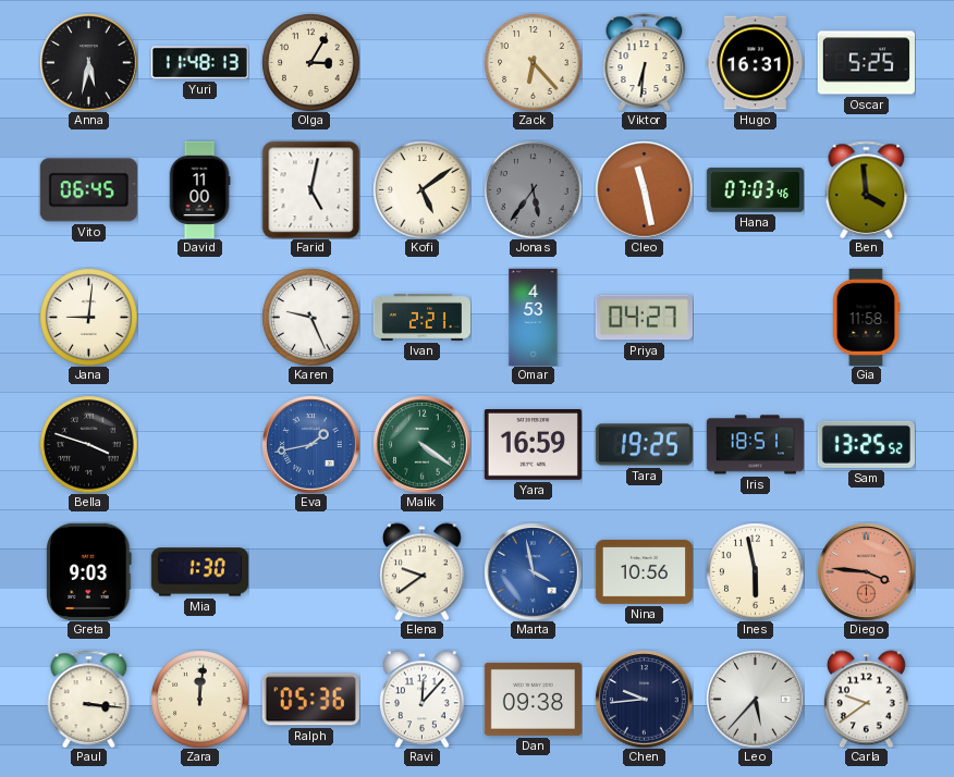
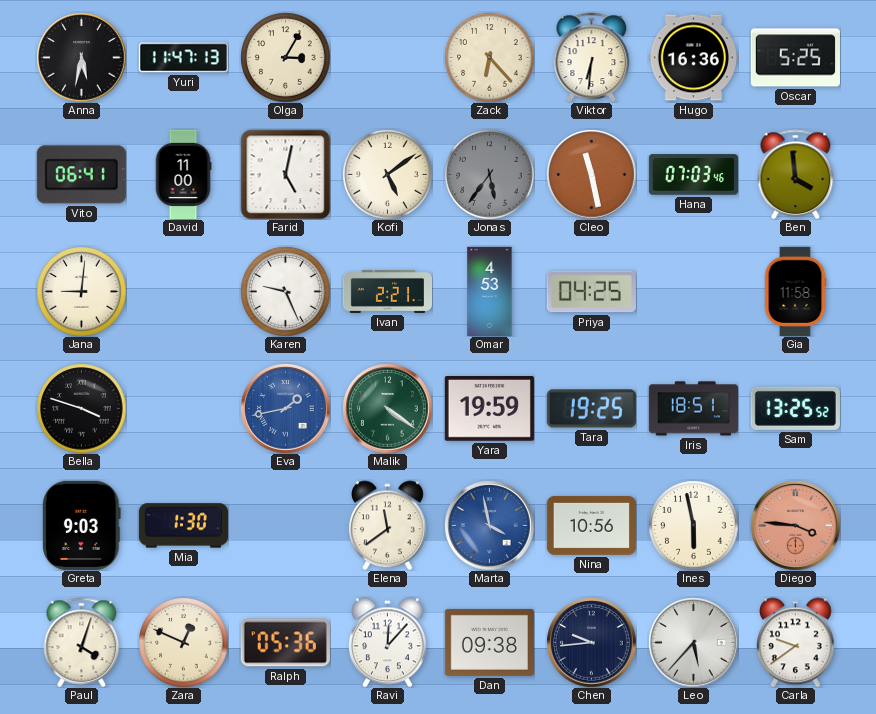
Yuri: 11:48 -> 11:47 (183, 58)
Hugo: 16:31 -> 16:36 (693, 58)
Vito: 06:45 -> 06:41 (81, 175)
Priya: 04:27 -> 04:25 (591, 292)
Yara: 16:59 -> 19:59 (489, 409)
Elena: 9:39 -> 11:39 (387, 525)
Paul: 3:16 -> 4:03 (82, 642)
Zara: 12:01 -> 12:49 (183, 642)
